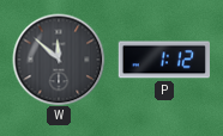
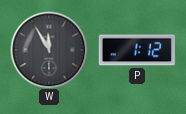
W: 11:52 -> 11:55 (49, 50)
